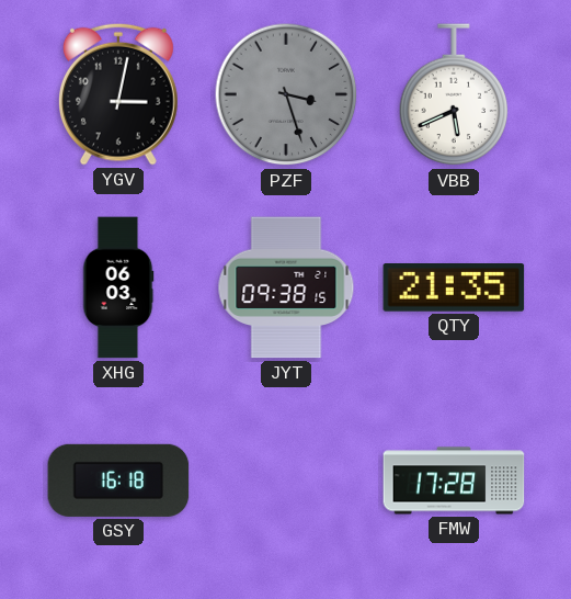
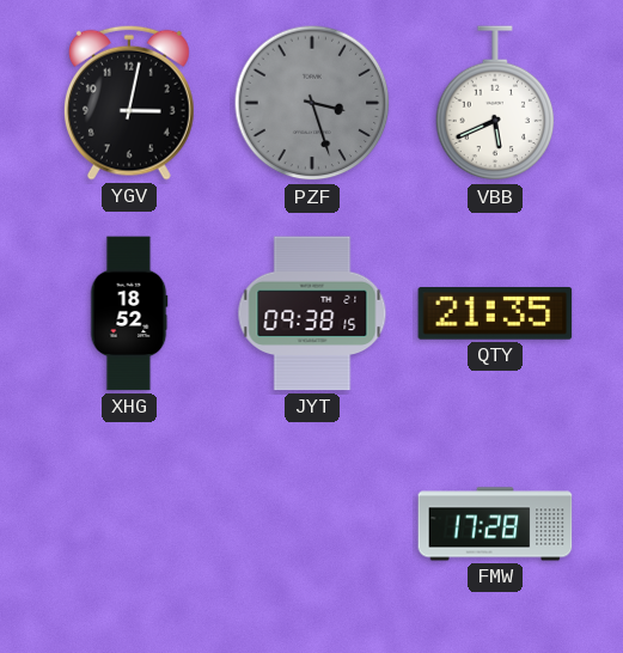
XHG: 06:03 -> 18:52 (129, 313)
GSY: 16:18 -> none (118, 481)
